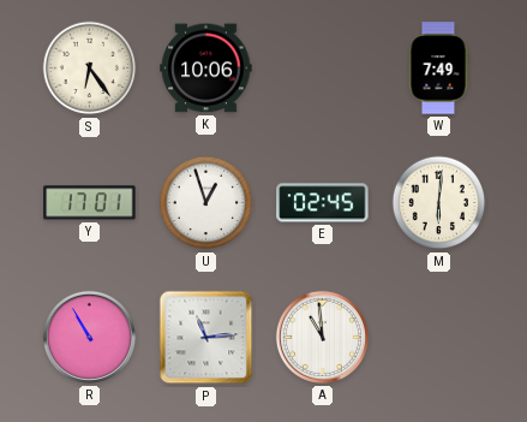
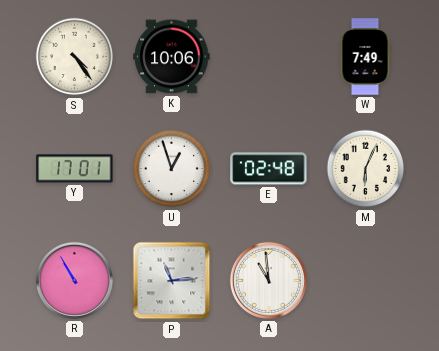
S: 6:24 -> 4:24 (75, 57)
E: 02:45 -> 02:48 (269, 169)
M: 6:01 -> 6:04 (366, 169)
